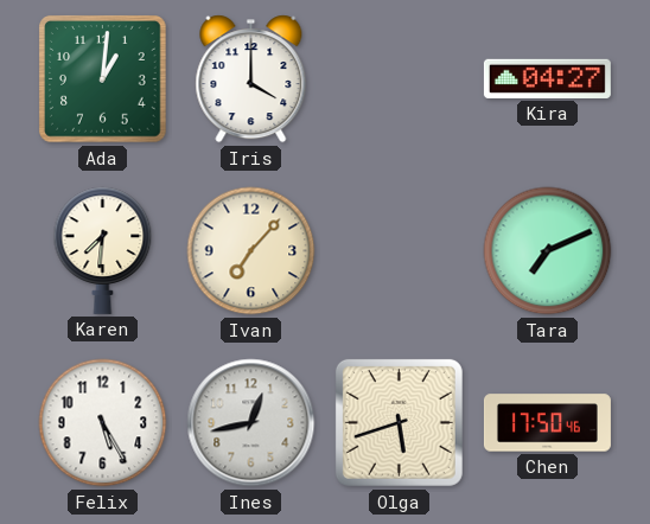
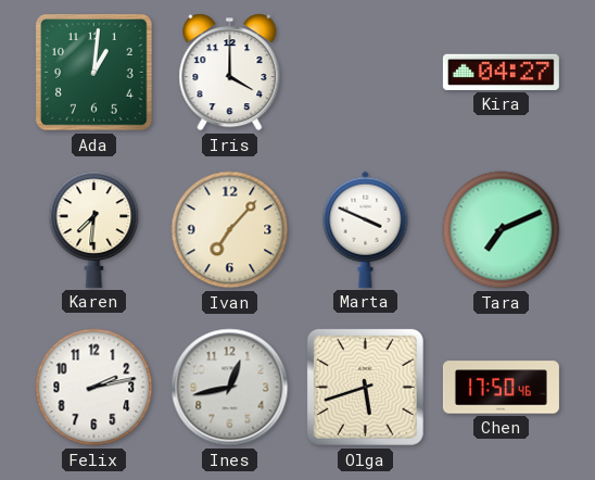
Marta: none -> 3:49 (366, 229)
Felix: 5:25 -> 2:13 (94, 388)
